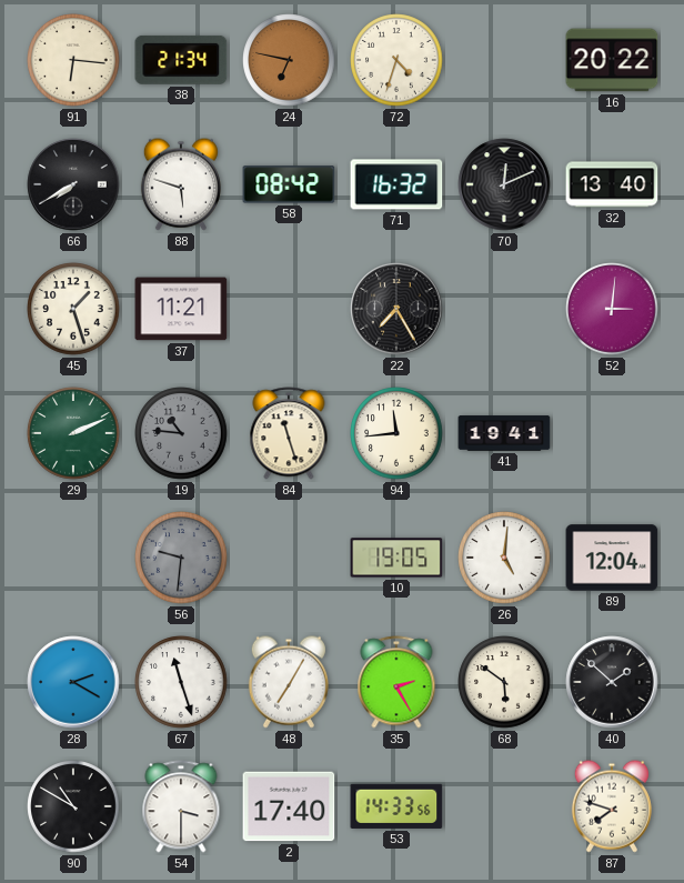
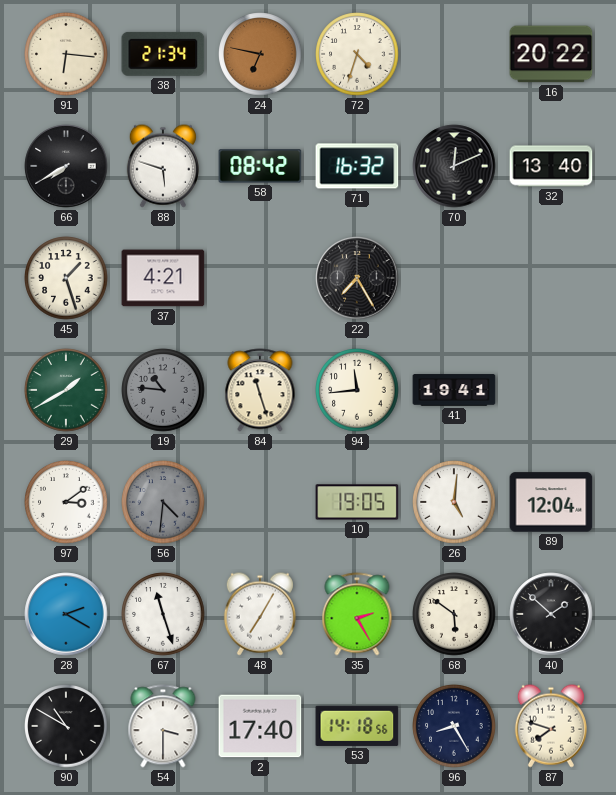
37: 11:21 -> 4:21 (163, 278)
52: 3:01 -> none (612, 309)
29: 2:11 -> 1:40 (66, 390)
97: none -> 3:09 (66, 502)
56: 9:31 -> 4:31 (163, 502)
53: 14:33 -> 14:18 (357, 726)
96: none -> 8:25 (454, 726)
